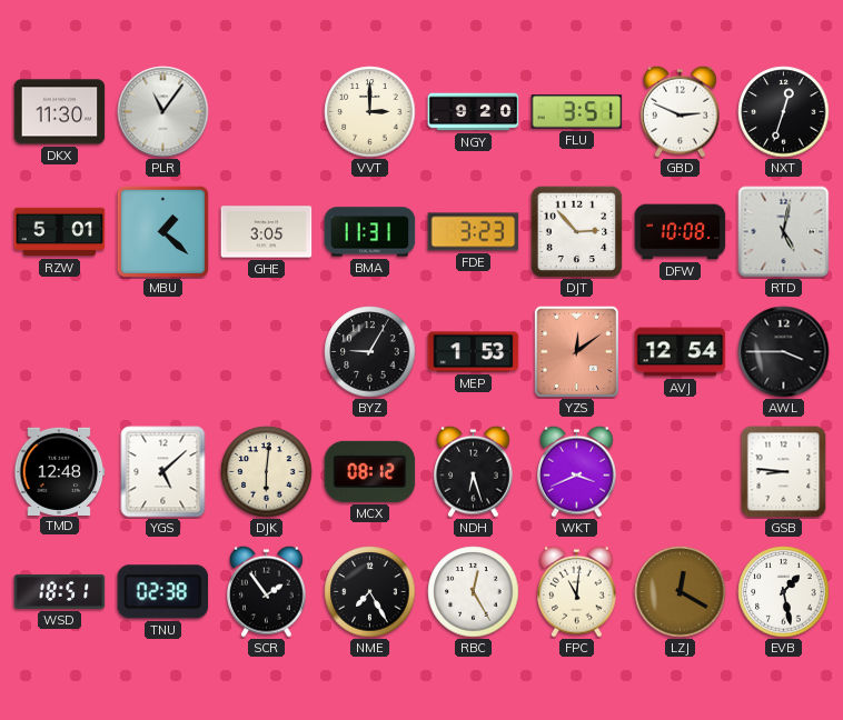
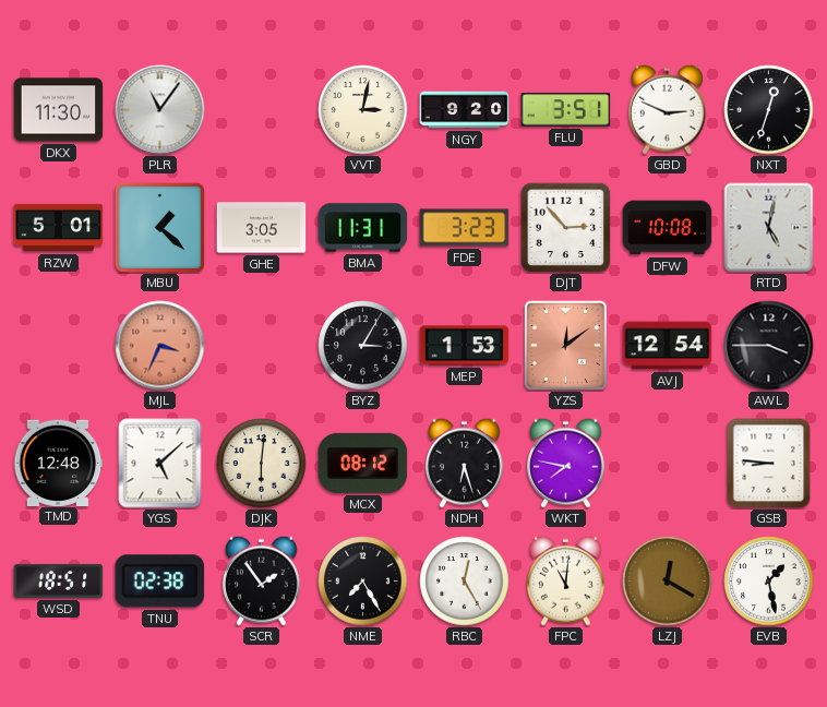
VVT: 3:00 -> 3:02 (363, 110)
MJL: none -> 3:34 (160, 346)
BYZ: 9:05 -> 3:05 (363, 346)
WKT: 3:41 -> 7:47 (566, 463)
